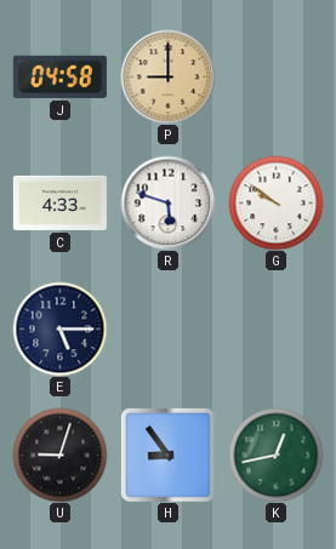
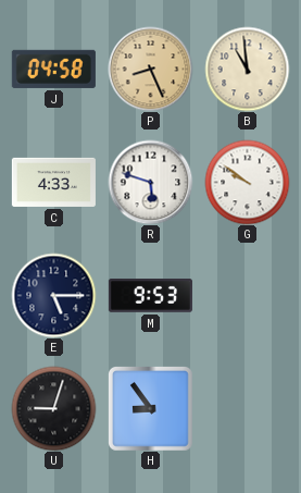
P: 9:00 -> 8:26 (150, 69)
B: none -> 10:59 (247, 69)
M: none -> 9:53 (150, 296)
K: 12:43 -> none (275, 454)
